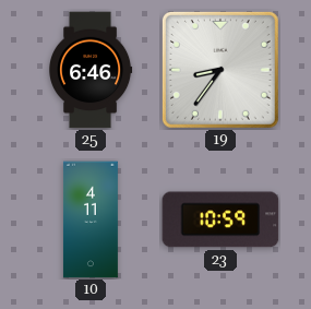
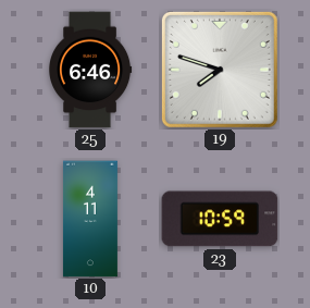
19: 8:36 -> 7:48 (220, 70)
